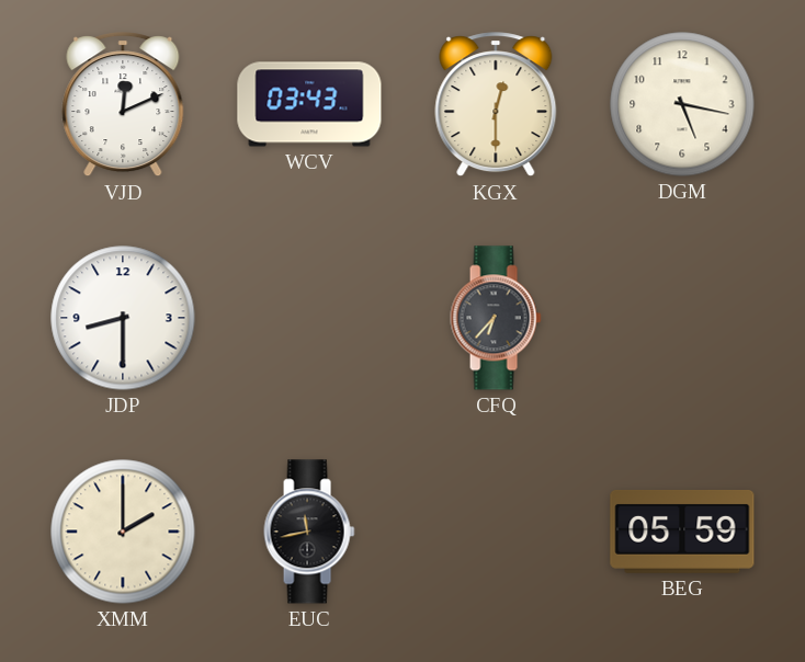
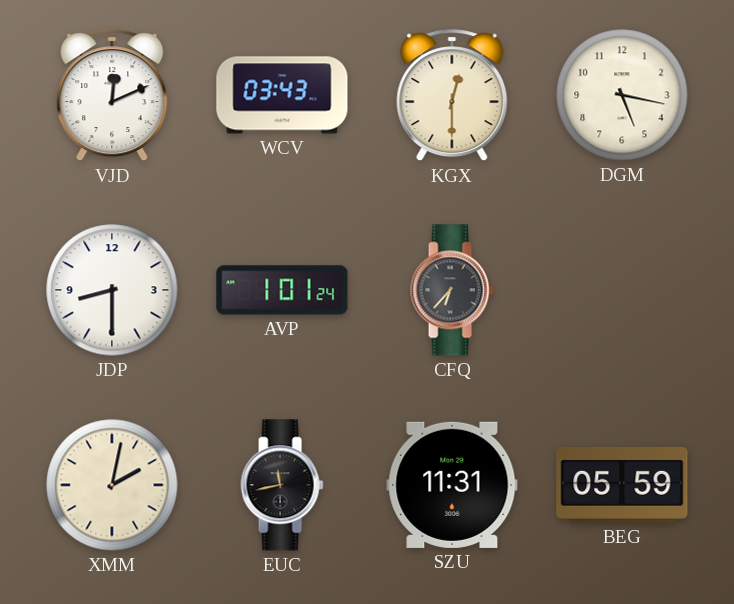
AVP: none -> 1:01 (282, 290)
XMM: 2:00 -> 2:02 (112, 485)
SZU: none -> 11:31 (452, 485)
